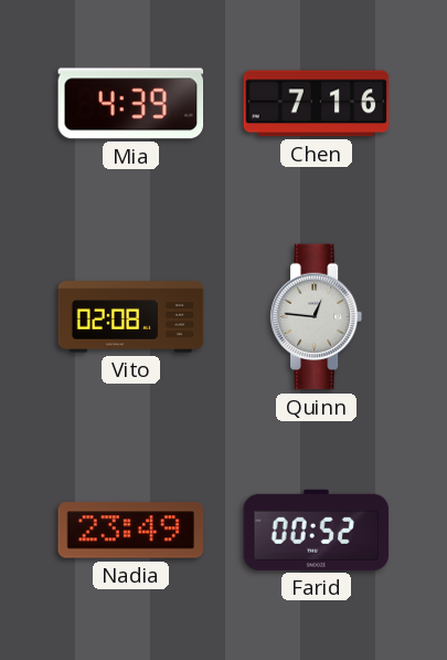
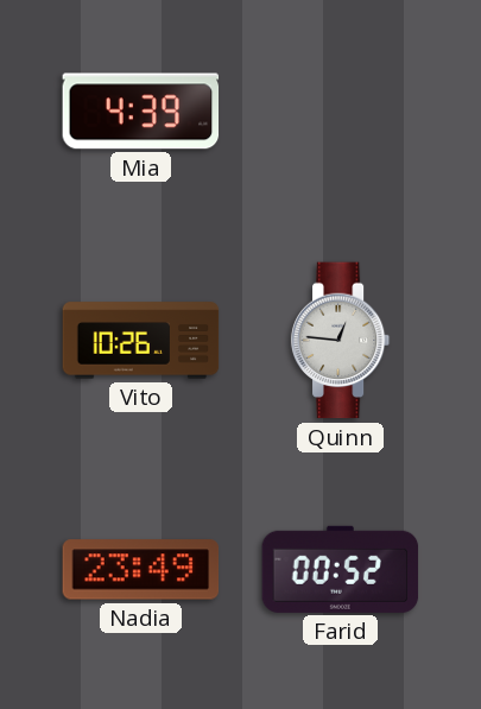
Chen: 7:16 -> none (317, 104)
Vito: 02:08 -> 10:26 (141, 341)
